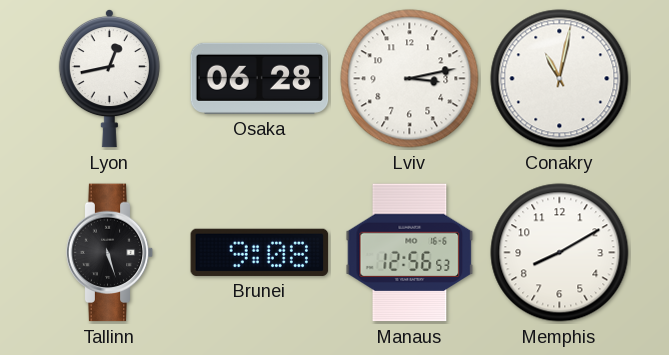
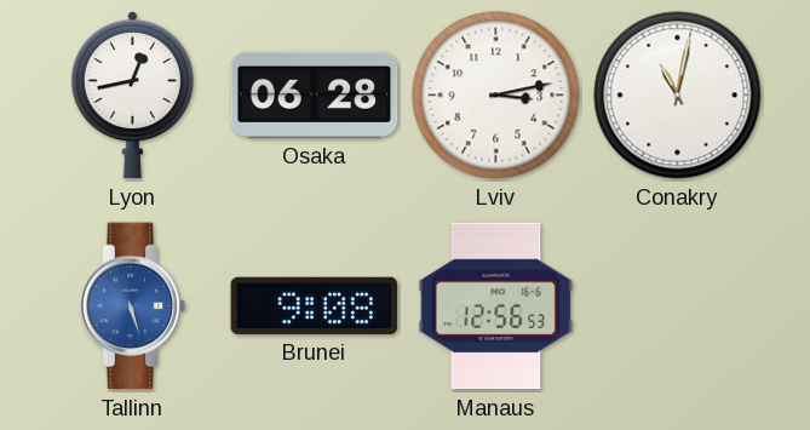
Tallinn dial: black -> blue (133, 306)
Memphis: 8:10 -> none (560, 253)
